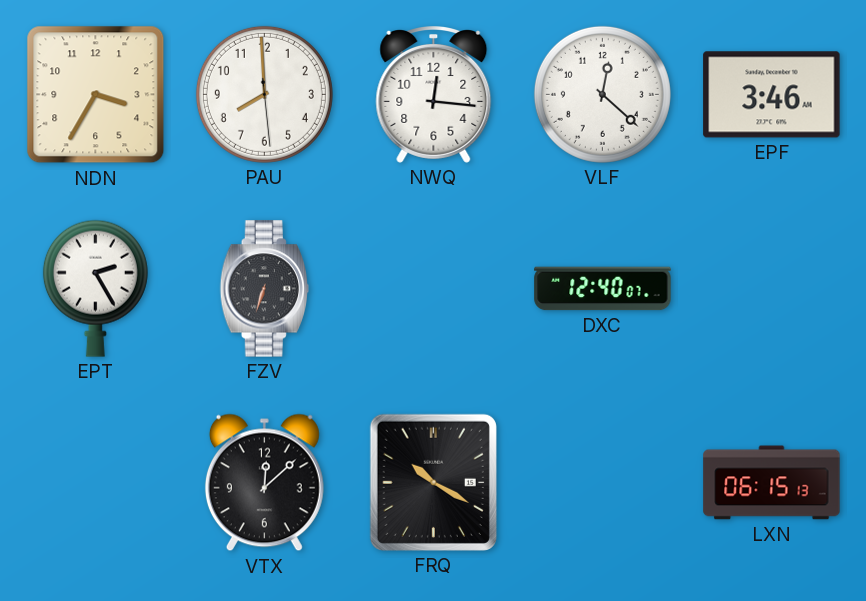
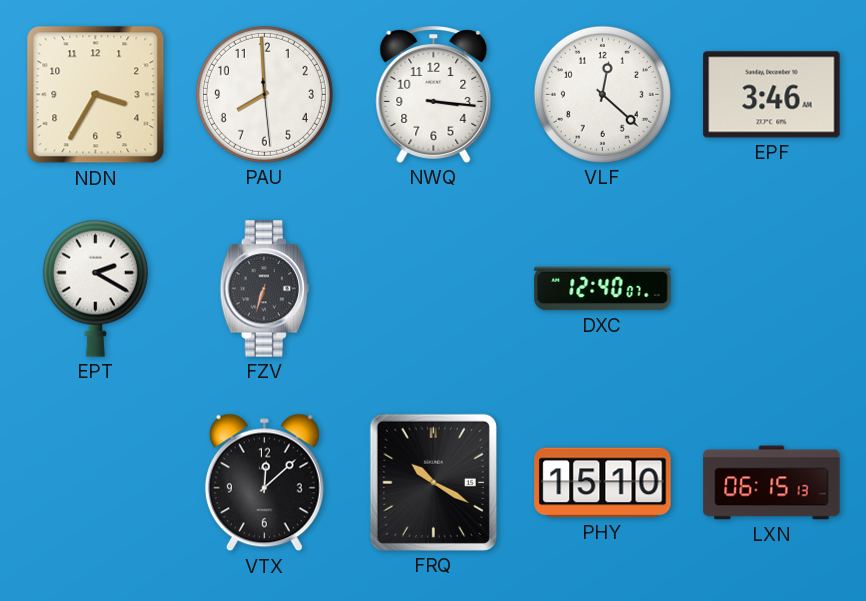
NWQ: 12:16 -> 3:16 (434, 95)
EPT: 2:25 -> 2:20 (95, 288)
PHY: none -> 15:10 (603, 483)
